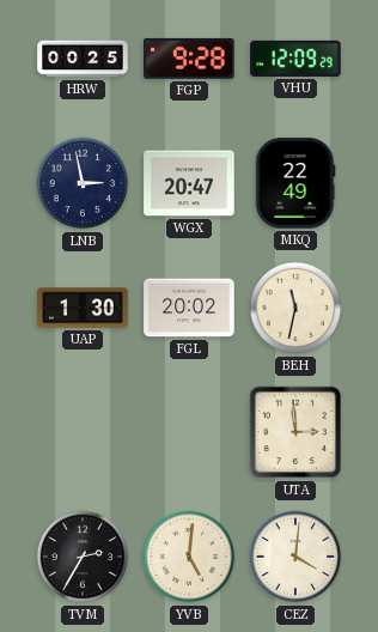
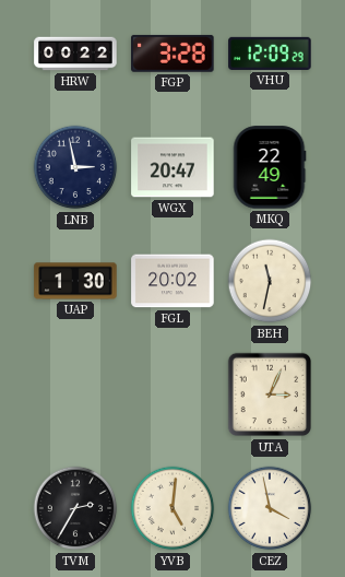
HRW: 00:25 -> 00:22 (75, 54)
FGP: 9:28 -> 3:28 (172, 54)
UTA: 2:59 -> 3:04 (270, 395)
CEZ: 4:01 -> 3:58 (270, 508)
